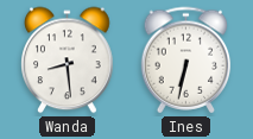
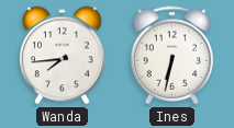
Wanda: 8:29 -> 7:44 (63, 56)
